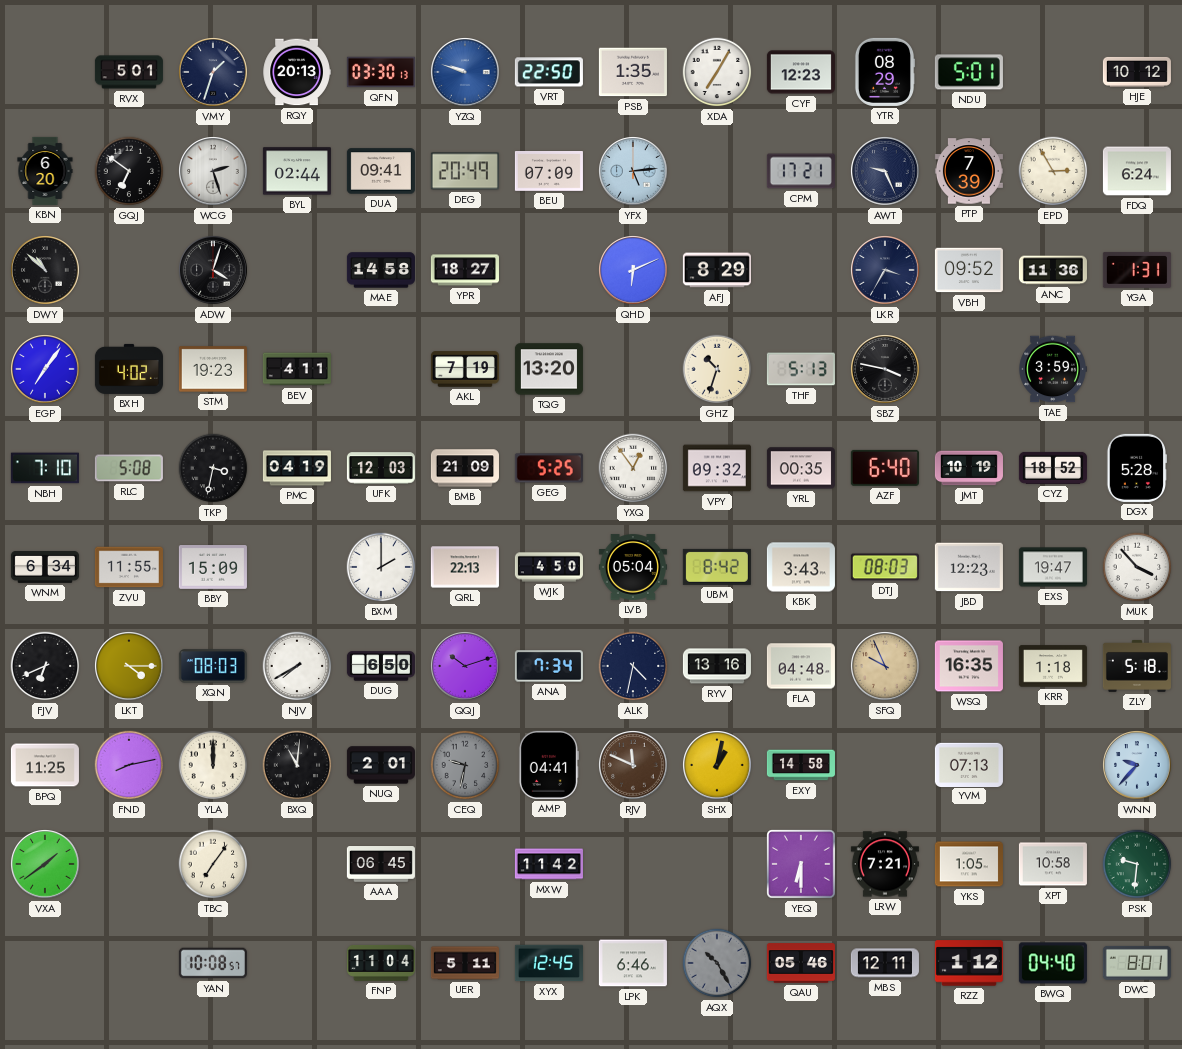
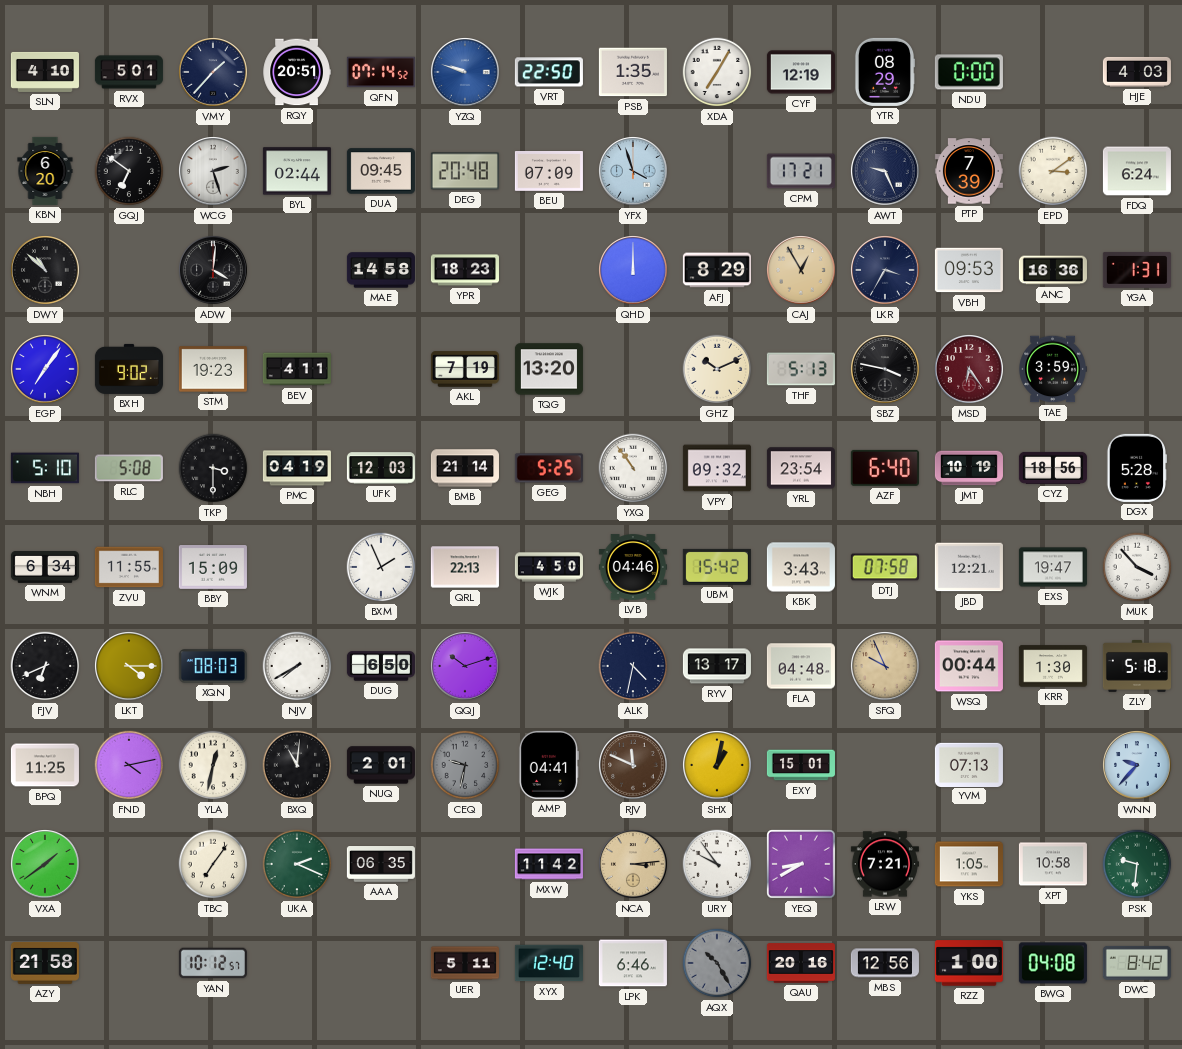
SLN: none -> 4:10 (45, 72)
VMY: 1:33 -> 1:37 (214, 73)
RQY: 20:13 -> 20:51 (297, 72)
QFN: 03:30 -> 07:14 (381, 72)
CYF: 12:23 -> 12:19 (801, 72)
NDU: 5:01 -> 0:00 (969, 72)
HJE: 10:12 -> 4:03 (1137, 72)
DUA: 09:41 -> 09:45 (381, 171)
DEG: 20:49 -> 20:48 (465, 171)
YFX: 5:14 -> 3:57 (634, 172)
EPD: 2:55 -> 3:09 (1053, 171)
ADW: 4:03 -> 4:01 (214, 271)
YPR: 18:27 -> 18:23 (465, 270)
QHD: 6:11 -> 12:00 (634, 271)
CAJ: none -> 12:55 (802, 271)
VBH: 09:52 -> 09:53 (969, 270)
ANC: 11:36 -> 16:36 (1053, 270)
BXH: 4:02 -> 9:02 (129, 369)
GHZ: 10:33 -> 10:11 (717, 369)
MSD: none -> 6:24 (970, 370)
NBH: 7:10 -> 5:10 (45, 468)
TKP: 3:32 -> 3:30 (213, 468)
BMB: 21:09 -> 21:14 (465, 468)
YXQ: 12:54 -> 10:54 (633, 468)
YRL: 00:35 -> 23:54 (801, 468)
CYZ: 18:52 -> 18:56 (1053, 468)
BXM: 2:00 -> 1:56 (381, 567)
LVB: 05:04 -> 04:46 (633, 567)
UBM: 8:42 -> 15:42 (717, 567)
DTJ: 08:03 -> 07:58 (885, 567)
JBD: 12:23 -> 12:21 (969, 567)
ANA: 7:34 -> none (549, 666)
RYV: 13:16 -> 13:17 (717, 666)
WSQ: 16:35 -> 00:44 (969, 666)
KRR: 1:18 -> 1:30 (1053, 666)
FND: 8:13 -> 4:13 (129, 765)
YLA: 12:00 -> 12:32 (213, 765)
EXY: 14:58 -> 15:01 (801, 765)
UKA: none -> 2:19 (297, 864)
AAA: 06:45 -> 06:35 (381, 864)
NCA: none -> 3:14 (634, 865)
URY: none -> 9:54 (717, 864)
YEQ: 6:30 -> 8:40 (801, 864)
AZY: none -> 21:58 (45, 963)
YAN: 10:08 -> 10:12 (213, 963)
FNP: 11:04 -> none (381, 963)
XYX: 12:45 -> 12:40 (549, 963)
QAU: 05:46 -> 20:16 (801, 963)
MBS: 12:11 -> 12:56 (885, 963)
RZZ: 1:12 -> 1:00 (969, 963)
BWQ: 04:40 -> 04:08 (1053, 963)
DWC: 8:01 -> 8:42 (1137, 963)
